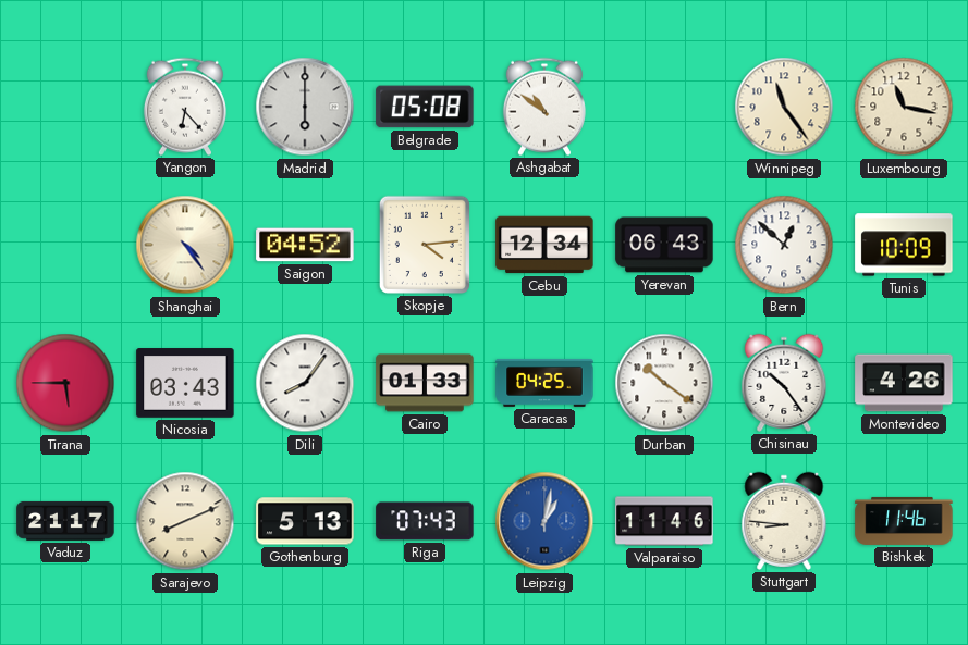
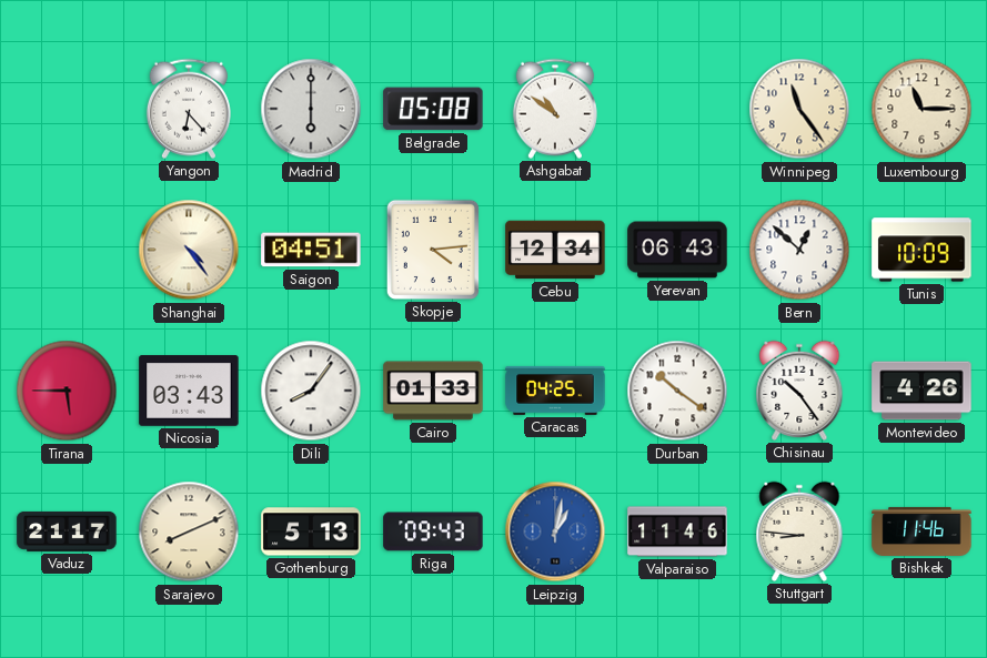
Luxembourg: 11:17 -> 11:15 (921, 109)
Saigon: 04:52 -> 04:51 (311, 250)
Riga: 07:43 -> 09:43 (433, 532)
